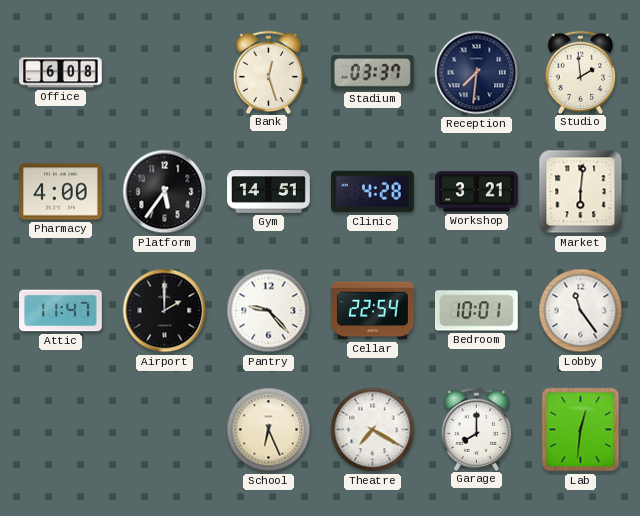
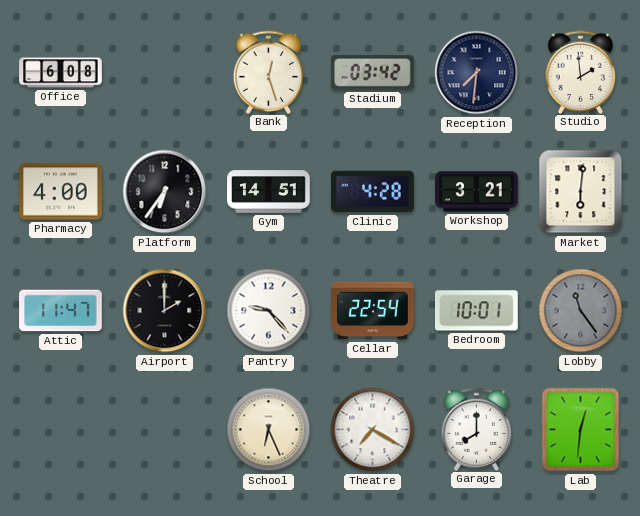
Stadium: 03:37 -> 03:42 (373, 73)
Platform: 5:36 -> 6:36 (165, 192)
Lobby dial: white -> grey (581, 311)
